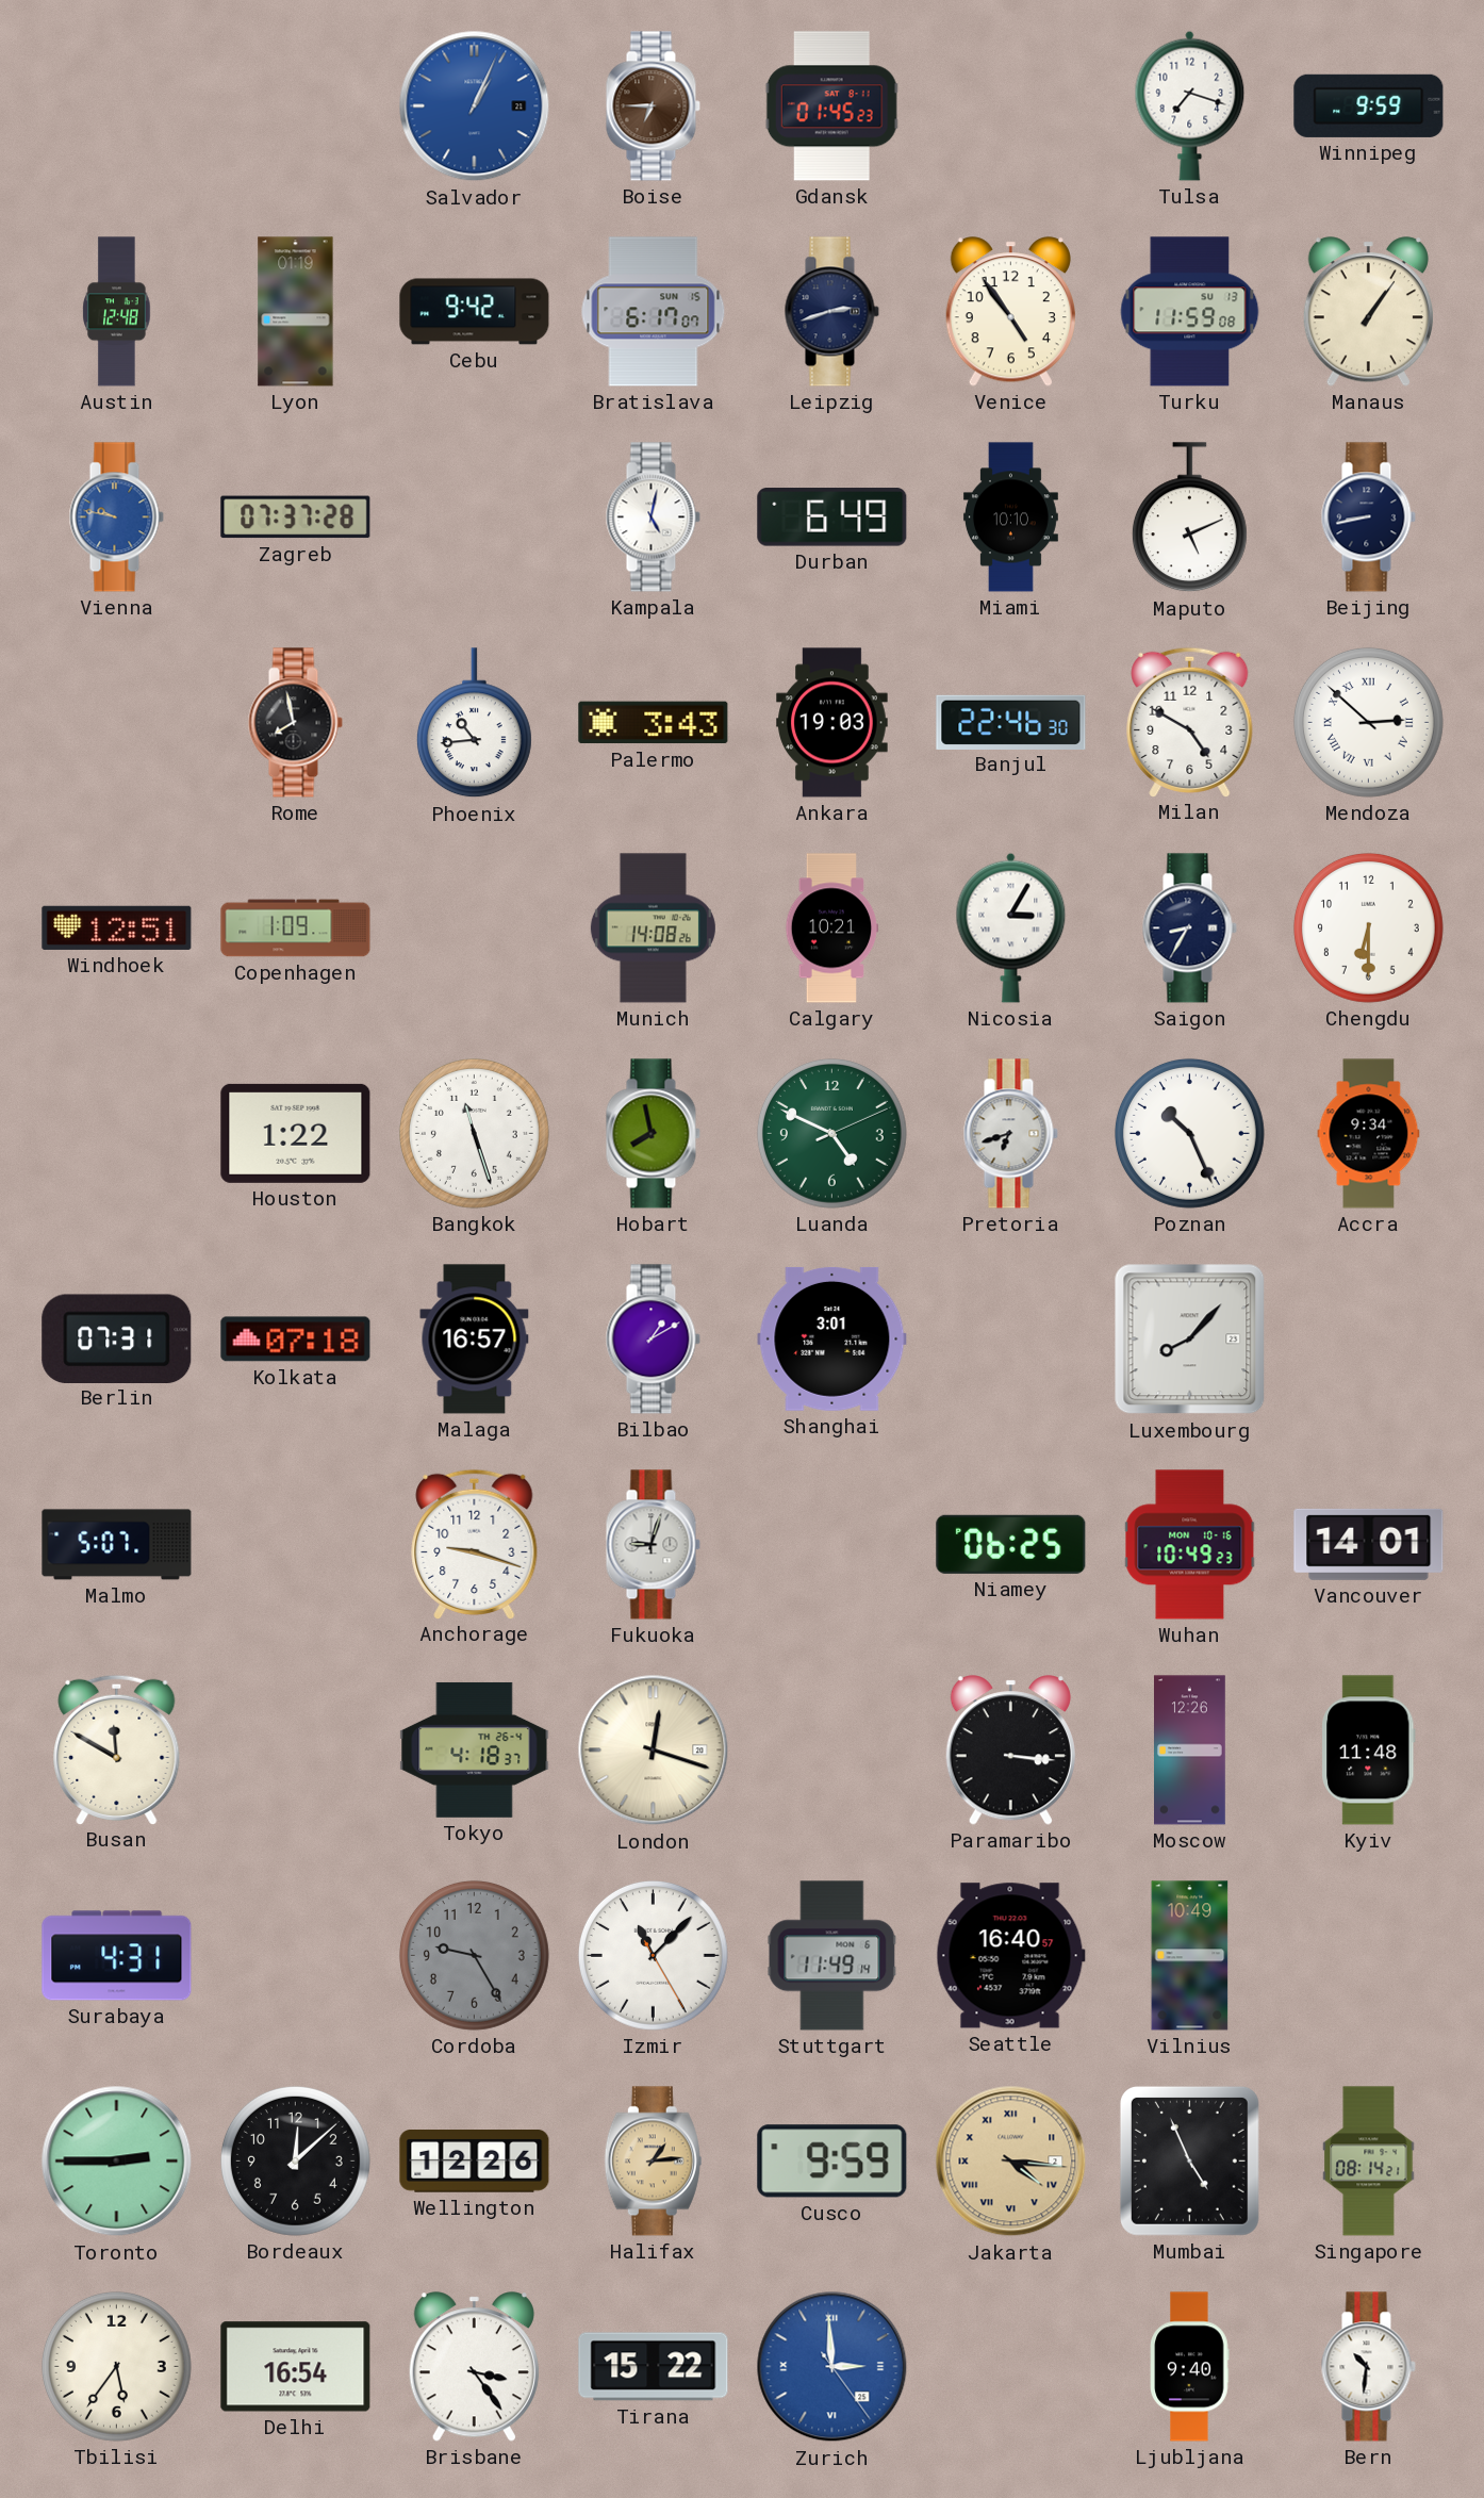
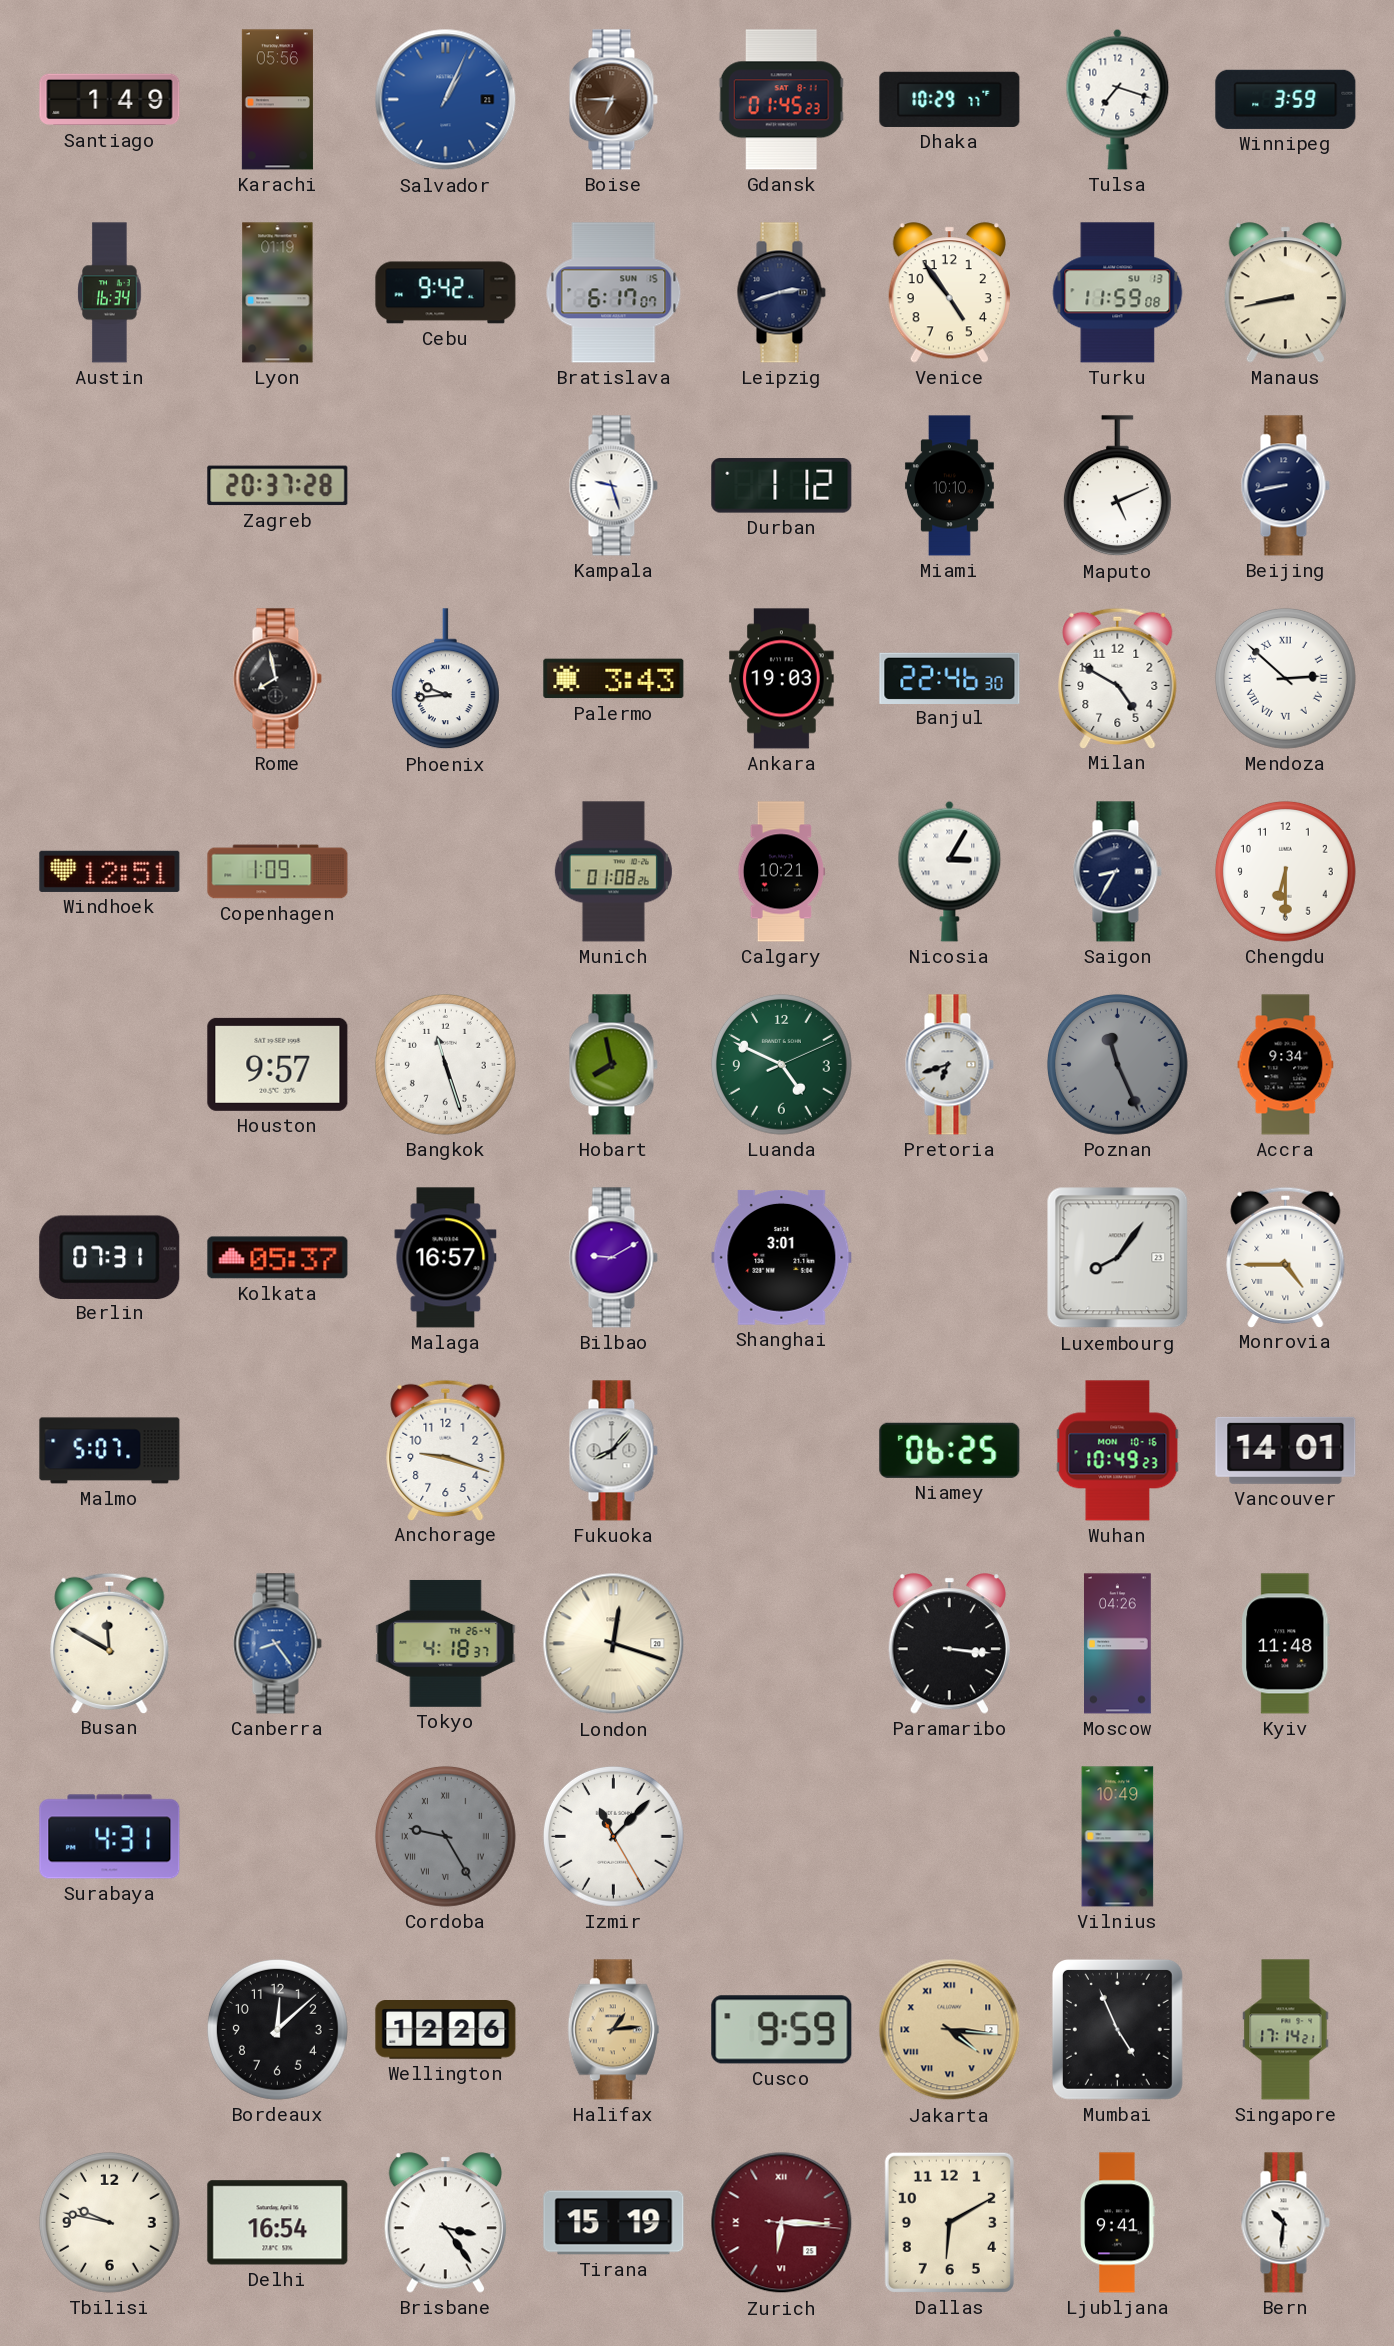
Santiago: none -> 1:49 (110, 100)
Karachi: none -> 05:56 (277, 100)
Dhaka: none -> 10:29 (950, 99)
Winnipeg: 9:59 -> 3:59 (1286, 99)
Austin: 12:48 -> 16:34 (110, 293)
Manaus: 1:06 -> 8:43 (1285, 293)
Vienna: 9:47 -> none (116, 517)
Zagreb: 07:37 -> 20:37 (278, 486)
Kampala: 5:02 -> 9:27 (613, 486)
Durban: 6:49 -> 1:12 (782, 486)
Phoenix: 10:44 -> 9:44 (445, 679)
Munich: 14:08 -> 01:08 (613, 872)
Houston: 1:22 -> 9:57 (278, 1064)
Poznan: 10:26 -> 11:26 (1117, 1064)
Poznan dial: white -> grey (1117, 1064)
Kolkata: 07:18 -> 05:37 (278, 1258)
Bilbao: 1:10 -> 9:10 (613, 1258)
Luxembourg: 8:07 -> 8:06 (1118, 1258)
Monrovia: none -> 4:45 (1286, 1257)
Fukuoka: 9:03 -> 8:07 (613, 1451)
Canberra: none -> 8:24 (277, 1644)
Moscow: 12:26 -> 04:26 (1118, 1644)
Cordoba numerals: Arabic -> Roman (445, 1836)
Stuttgart: 11:49 -> none (832, 1956)
Seattle: 16:40 -> none (1010, 1956)
Toronto: 2:45 -> none (117, 2162)
Singapore: 08:14 -> 17:14 (1286, 2030)
Tbilisi: 5:36 -> 9:47 (109, 2222)
Tirana: 15:22 -> 15:19 (614, 2223)
Zurich: 2:59 -> 6:15 (782, 2223)
Zurich dial: blue -> burgundy (782, 2223)
Dallas: none -> 6:10 (949, 2222)
Ljubljana: 9:40 -> 9:41 (1118, 2223)
